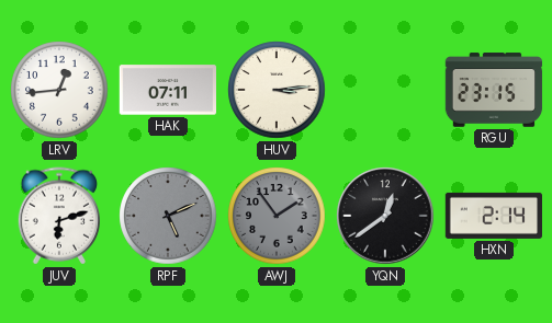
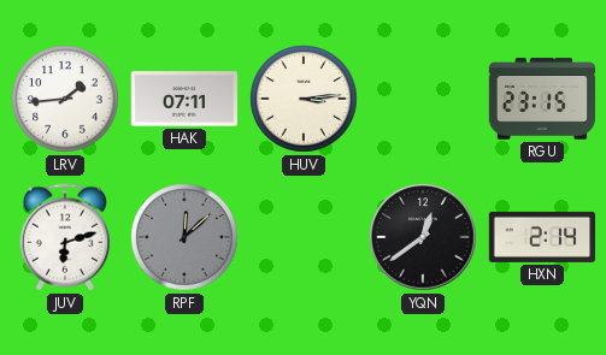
LRV: 12:44 -> 1:44 (65, 99)
RPF: 5:11 -> 12:08 (184, 237)
AWJ: 1:54 -> none (277, 216)
